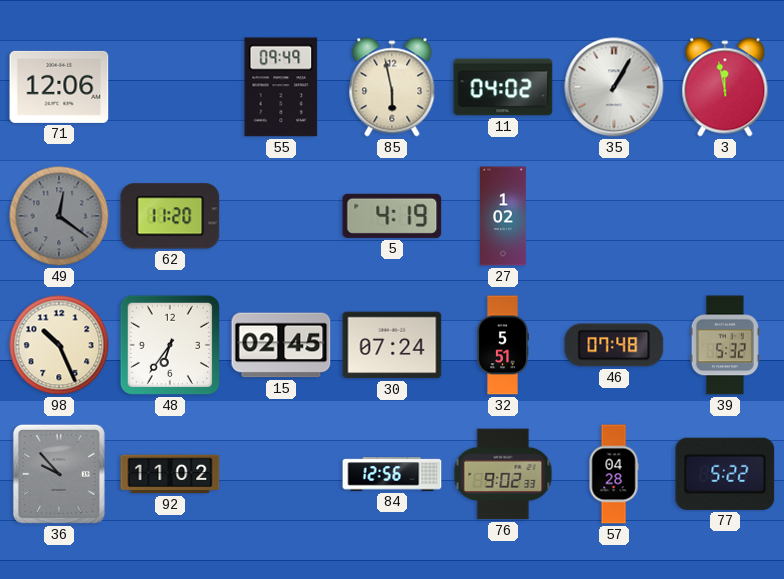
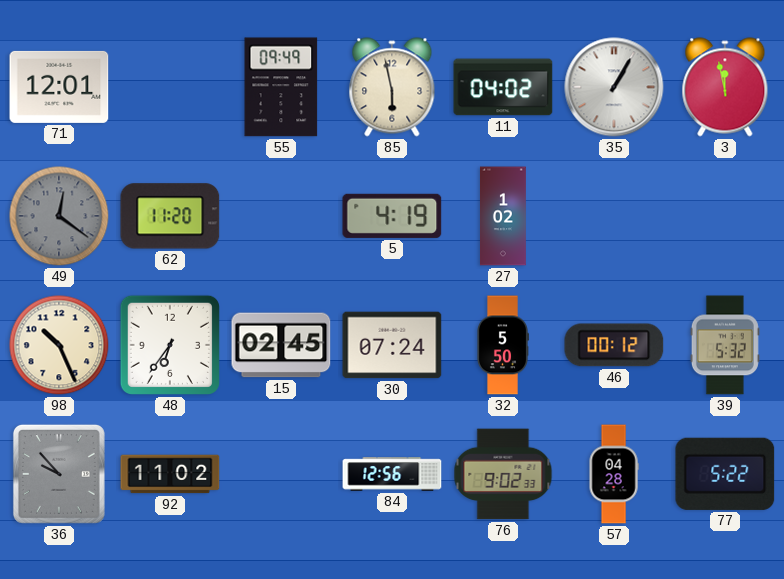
71: 12:06 -> 12:01 (59, 87)
32: 5:51 -> 5:50 (503, 345)
46: 07:48 -> 00:12 (614, 345)
